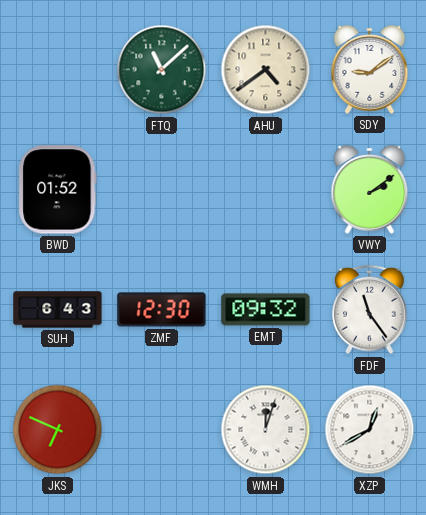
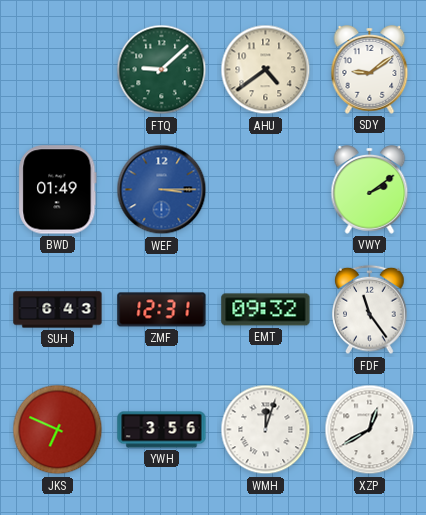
FTQ: 11:08 -> 9:08 (162, 70)
BWD: 01:52 -> 01:49 (58, 190)
WEF: none -> 3:15 (162, 190)
ZMF: 12:30 -> 12:31 (162, 310)
YWH: none -> 3:56 (162, 430)
